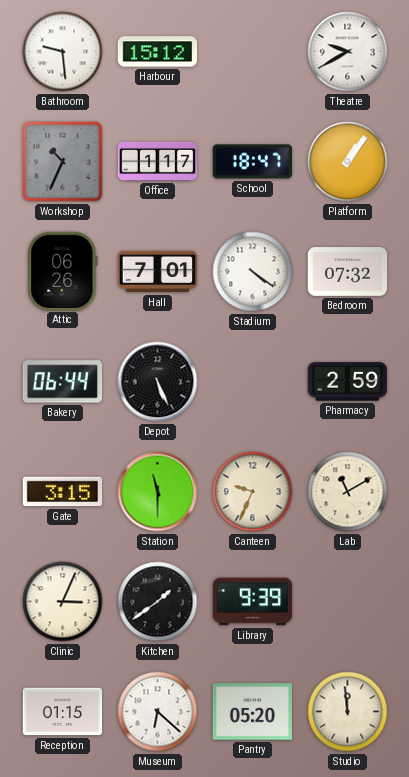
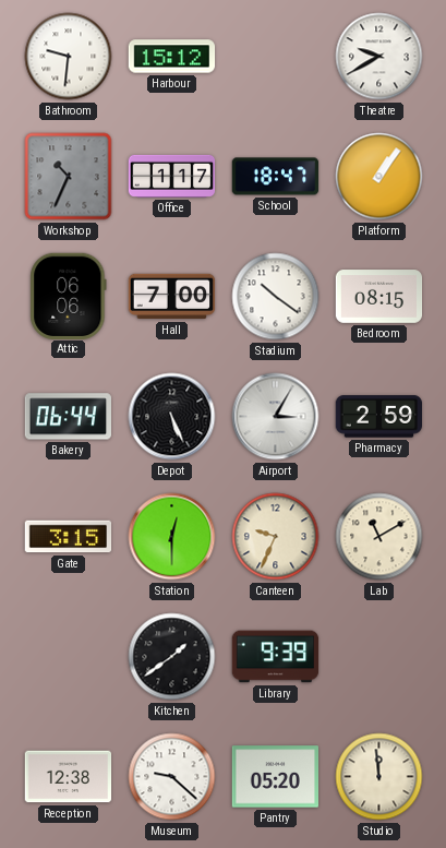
Bathroom: 9:29 -> 9:31 (69, 57)
Attic: 06:26 -> 06:06 (69, 296)
Hall: 7:01 -> 7:00 (172, 297)
Stadium: 4:21 -> 10:21 (276, 297)
Bedroom: 07:32 -> 08:15 (379, 297)
Airport: none -> 3:05 (276, 417)
Station: 11:30 -> 12:30 (172, 537)
Clinic: 3:04 -> none (63, 602)
Reception: 01:15 -> 12:38 (69, 777)
Museum: 6:22 -> 9:22 (172, 777)
